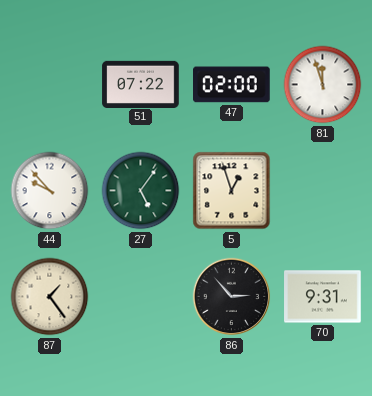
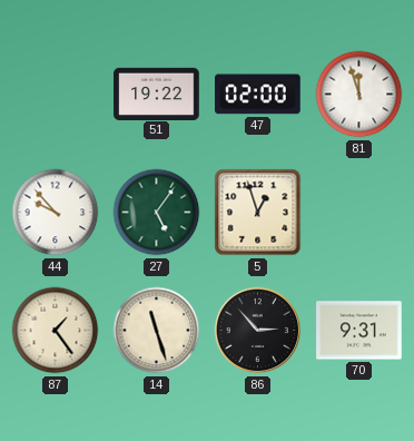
51: 07:22 -> 19:22 (157, 94)
14: none -> 11:27 (157, 331)
